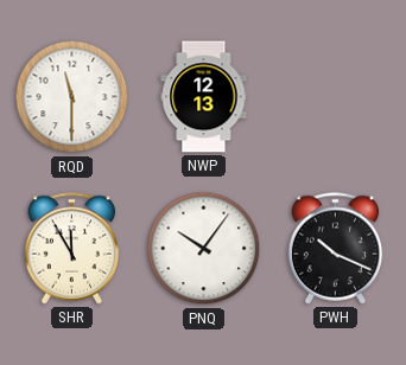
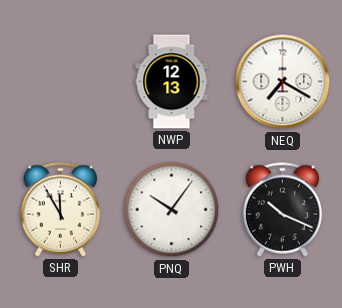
RQD: 11:30 -> none (72, 97)
NEQ: none -> 7:20 (283, 82)
